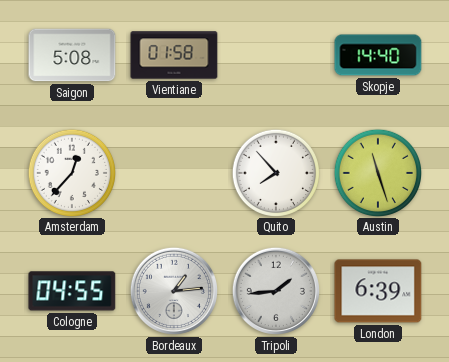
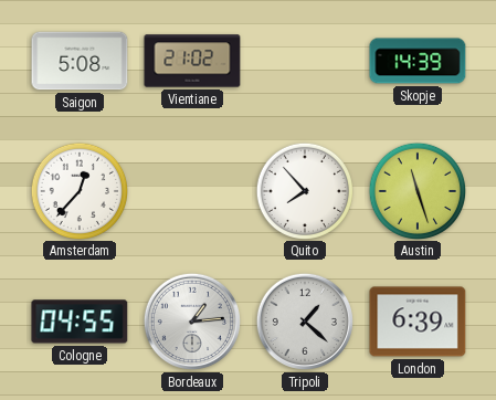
Vientiane: 01:58 -> 21:02 (192, 61)
Skopje: 14:40 -> 14:39 (418, 61)
Tripoli: 1:44 -> 1:22 (305, 322)
